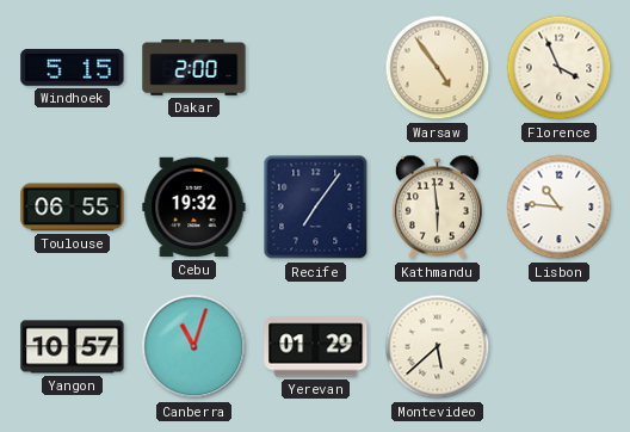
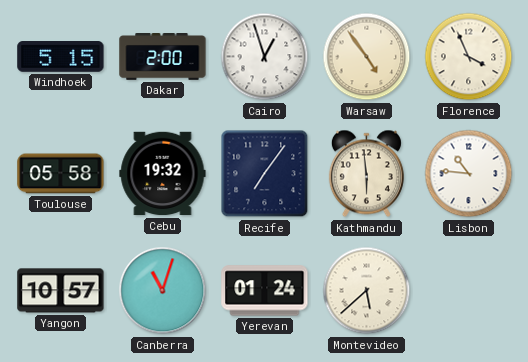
Cairo: none -> 12:57 (265, 57)
Toulouse: 06:55 -> 05:58 (61, 174)
Yerevan: 01:29 -> 01:24 (265, 291)
